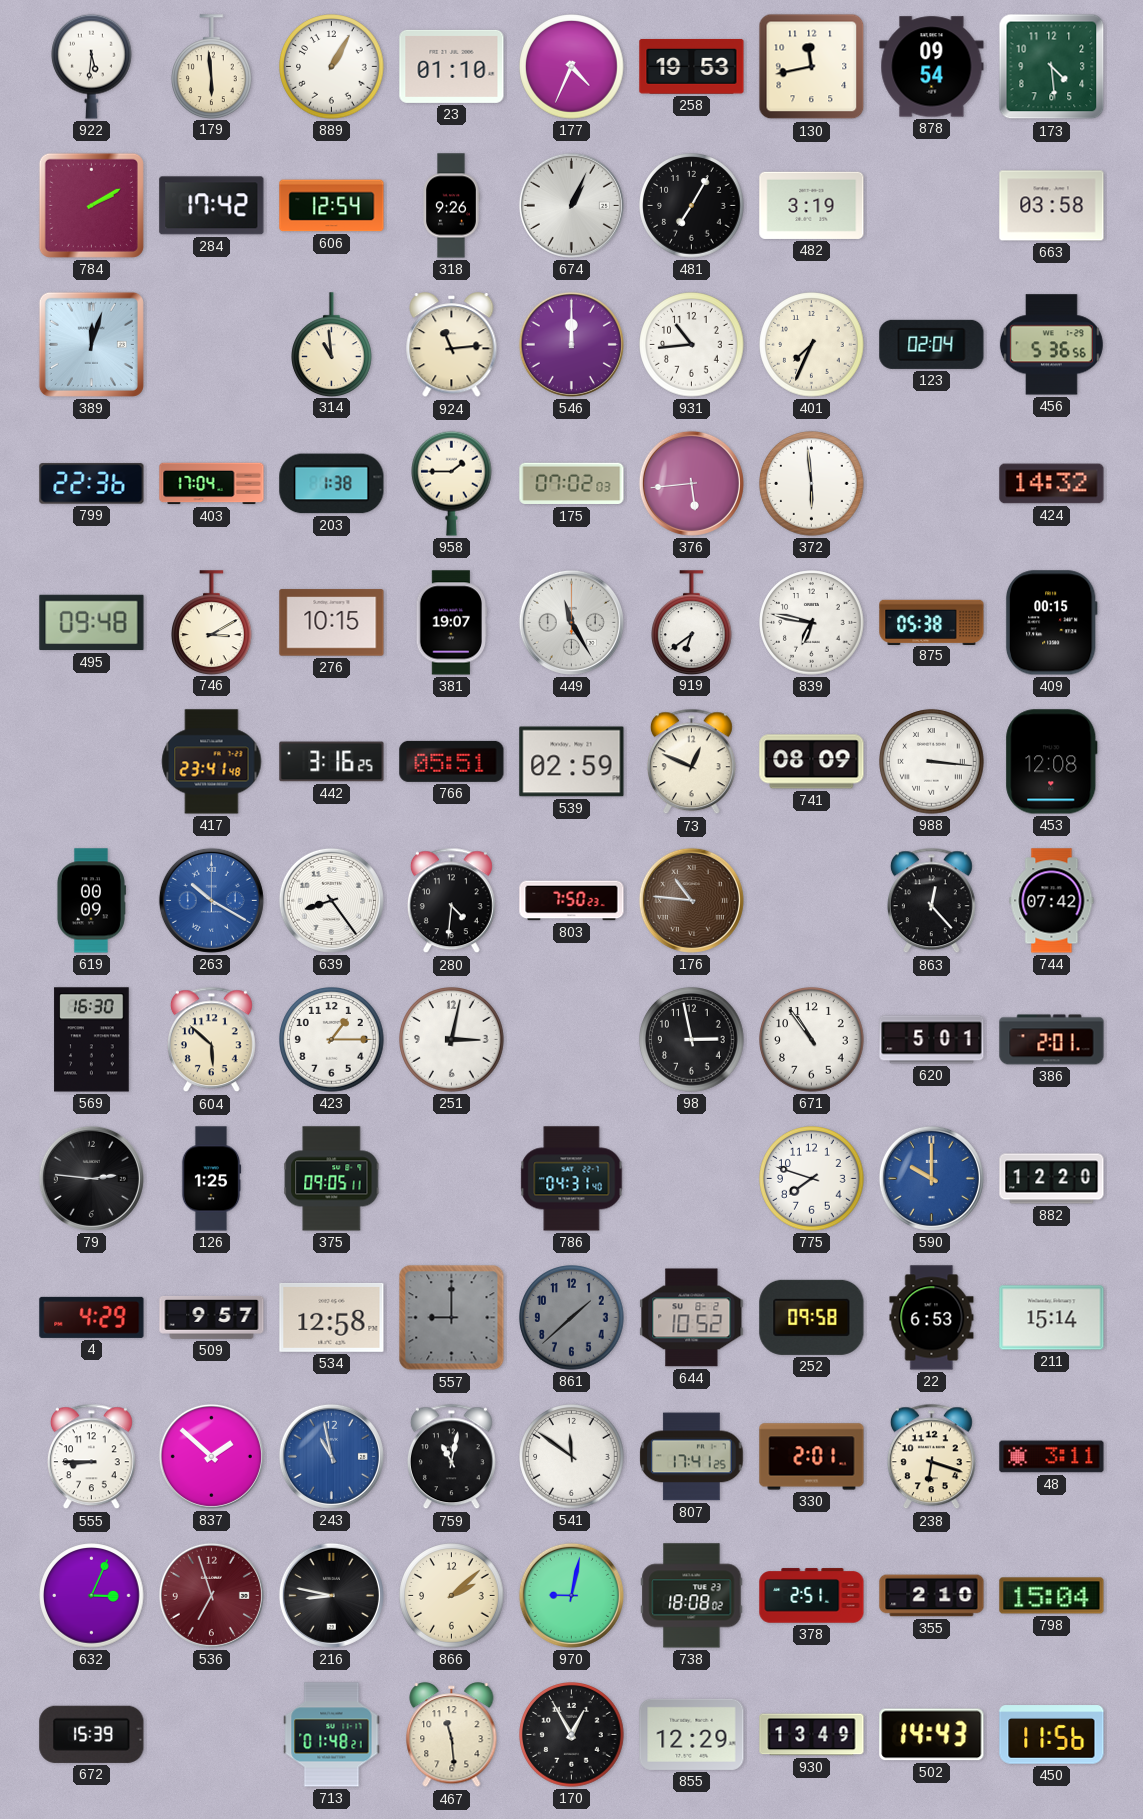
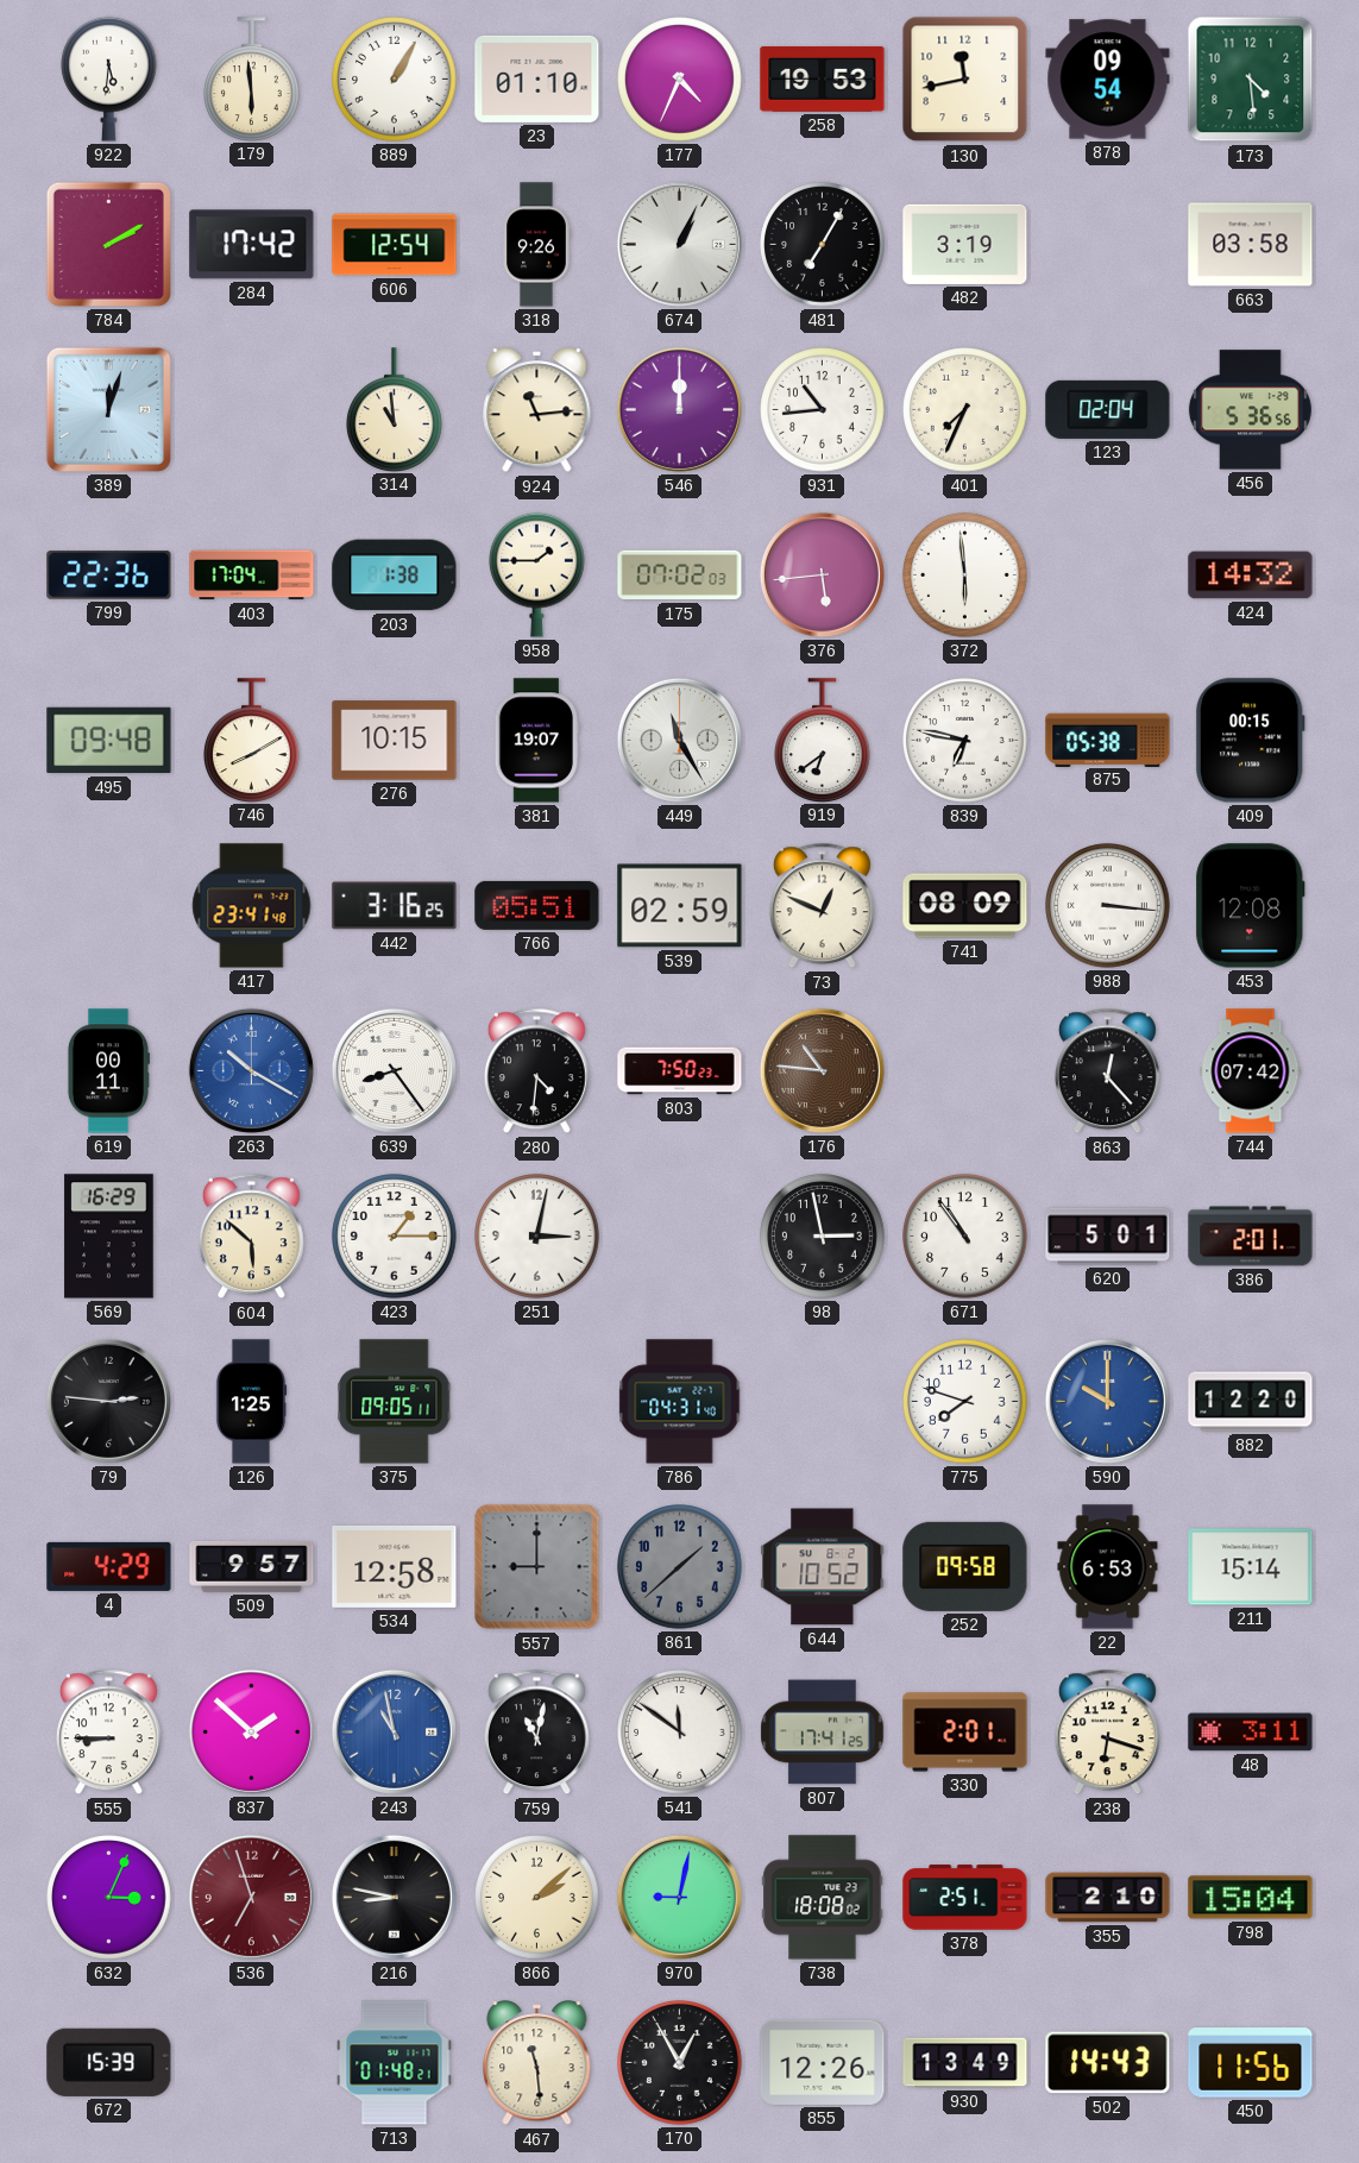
746: 3:10 -> 8:10 (252, 740)
619: 00:09 -> 00:11 (108, 1071)
569: 16:30 -> 16:29 (109, 1237)
855: 12:29 -> 12:26 (823, 2062)
